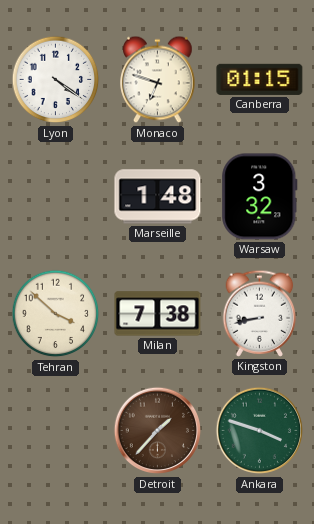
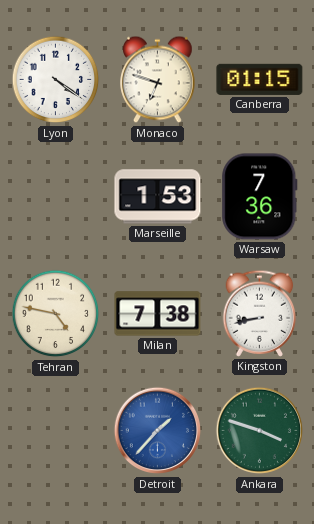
Marseille: 1:48 -> 1:53 (158, 197)
Warsaw: 3:32 -> 7:36 (260, 197)
Tehran: 3:52 -> 4:47 (56, 314)
Detroit dial: brown -> blue (158, 431)
